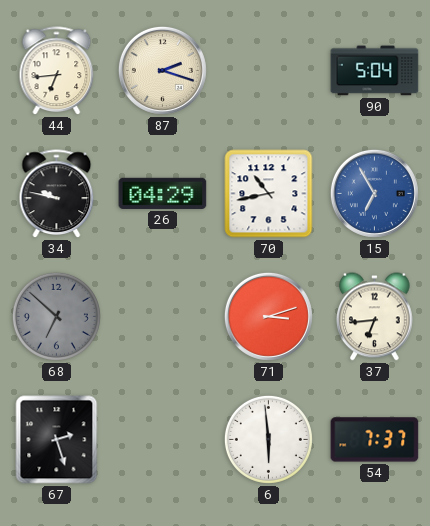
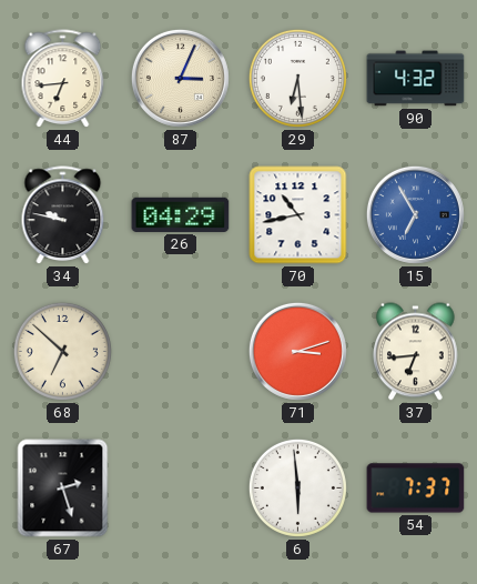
87: 2:18 -> 3:04 (180, 78)
29: none -> 6:29 (297, 78)
90: 5:04 -> 4:32 (416, 79)
68 dial: grey -> cream (62, 351)
